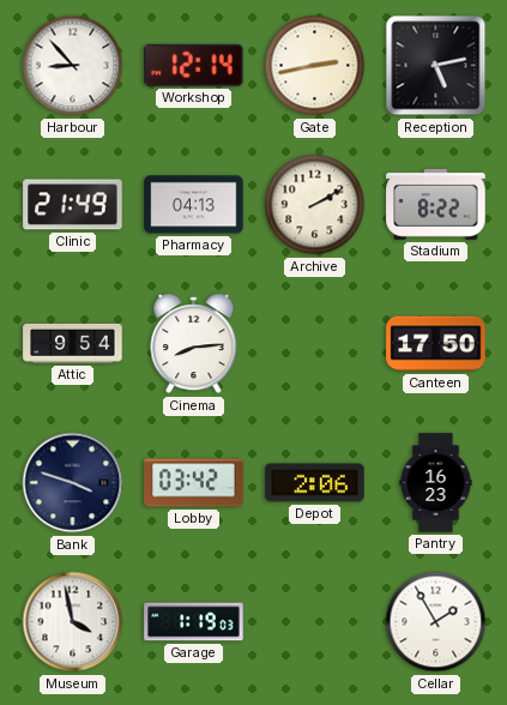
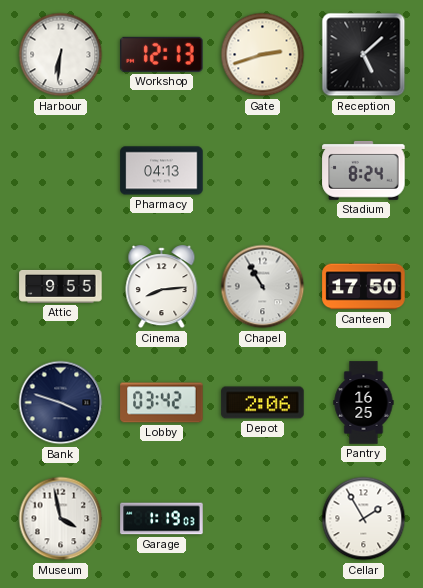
Harbour: 8:53 -> 6:31 (61, 55)
Workshop: 12:14 -> 12:13 (162, 54)
Gate: 2:43 -> 2:42 (263, 55)
Reception: 5:13 -> 5:08 (364, 55)
Clinic: 21:49 -> none (73, 205)
Archive: 2:10 -> none (315, 205)
Stadium: 8:22 -> 8:24 (364, 170)
Attic: 9:54 -> 9:55 (61, 286)
Chapel: none -> 10:55 (263, 287)
Pantry: 16:23 -> 16:25 (364, 403)
